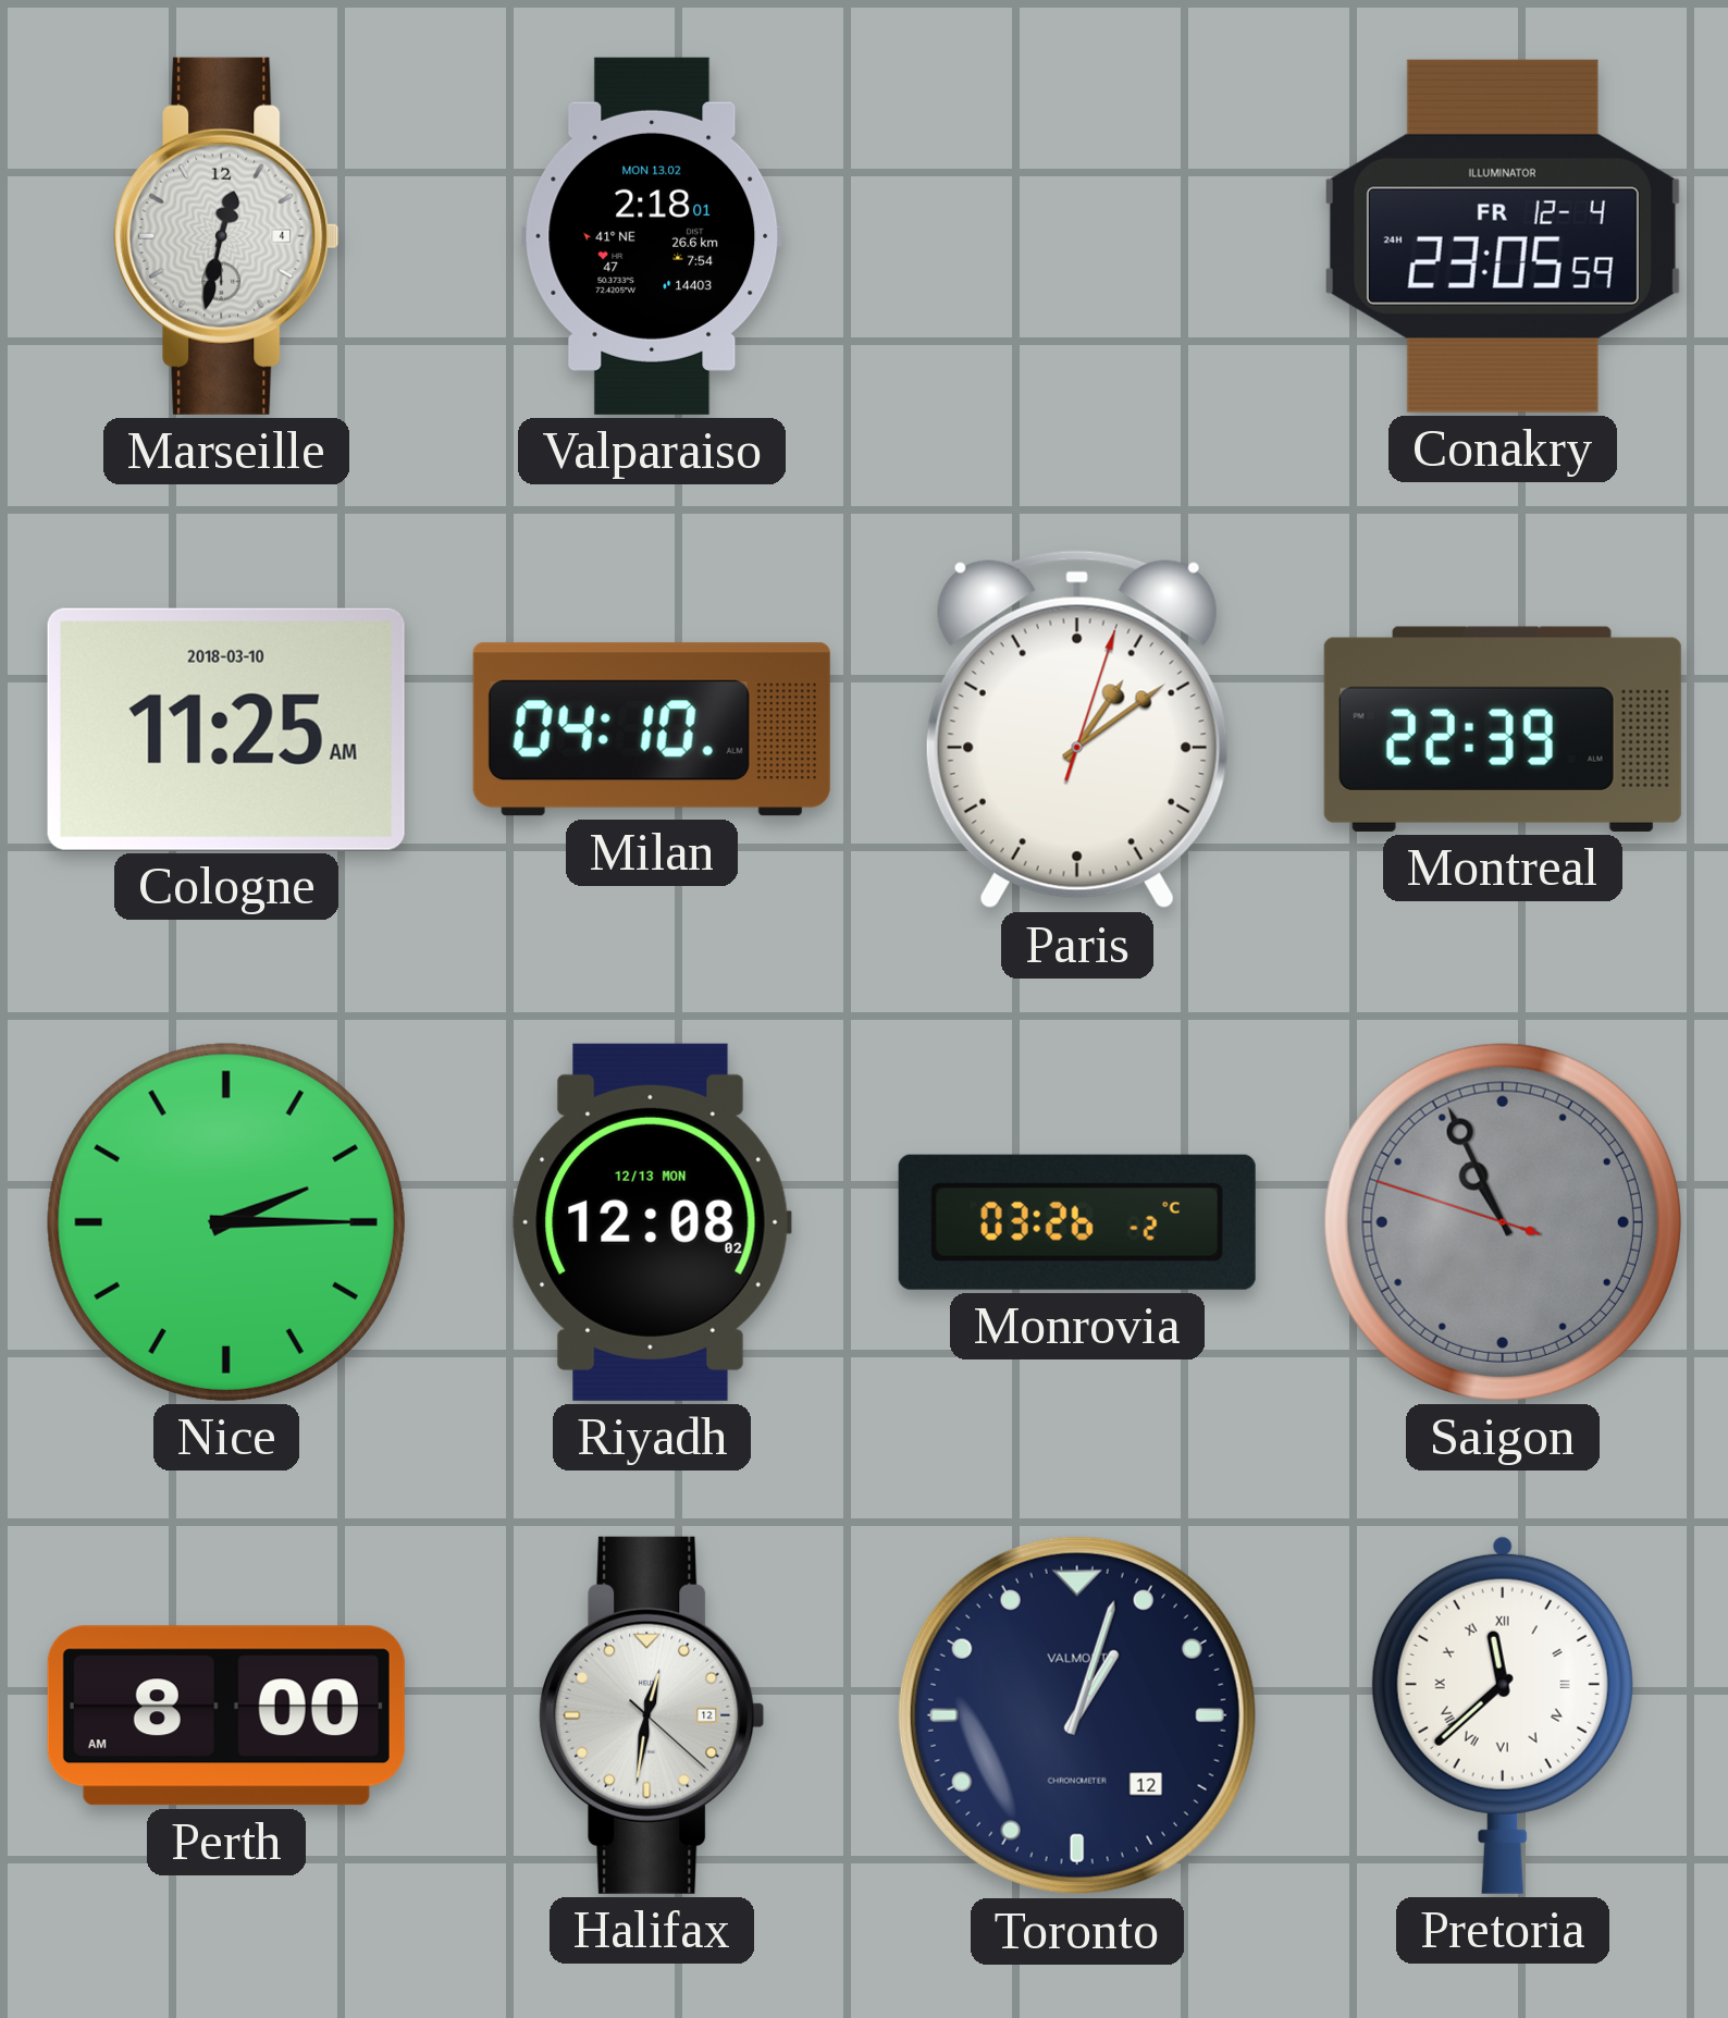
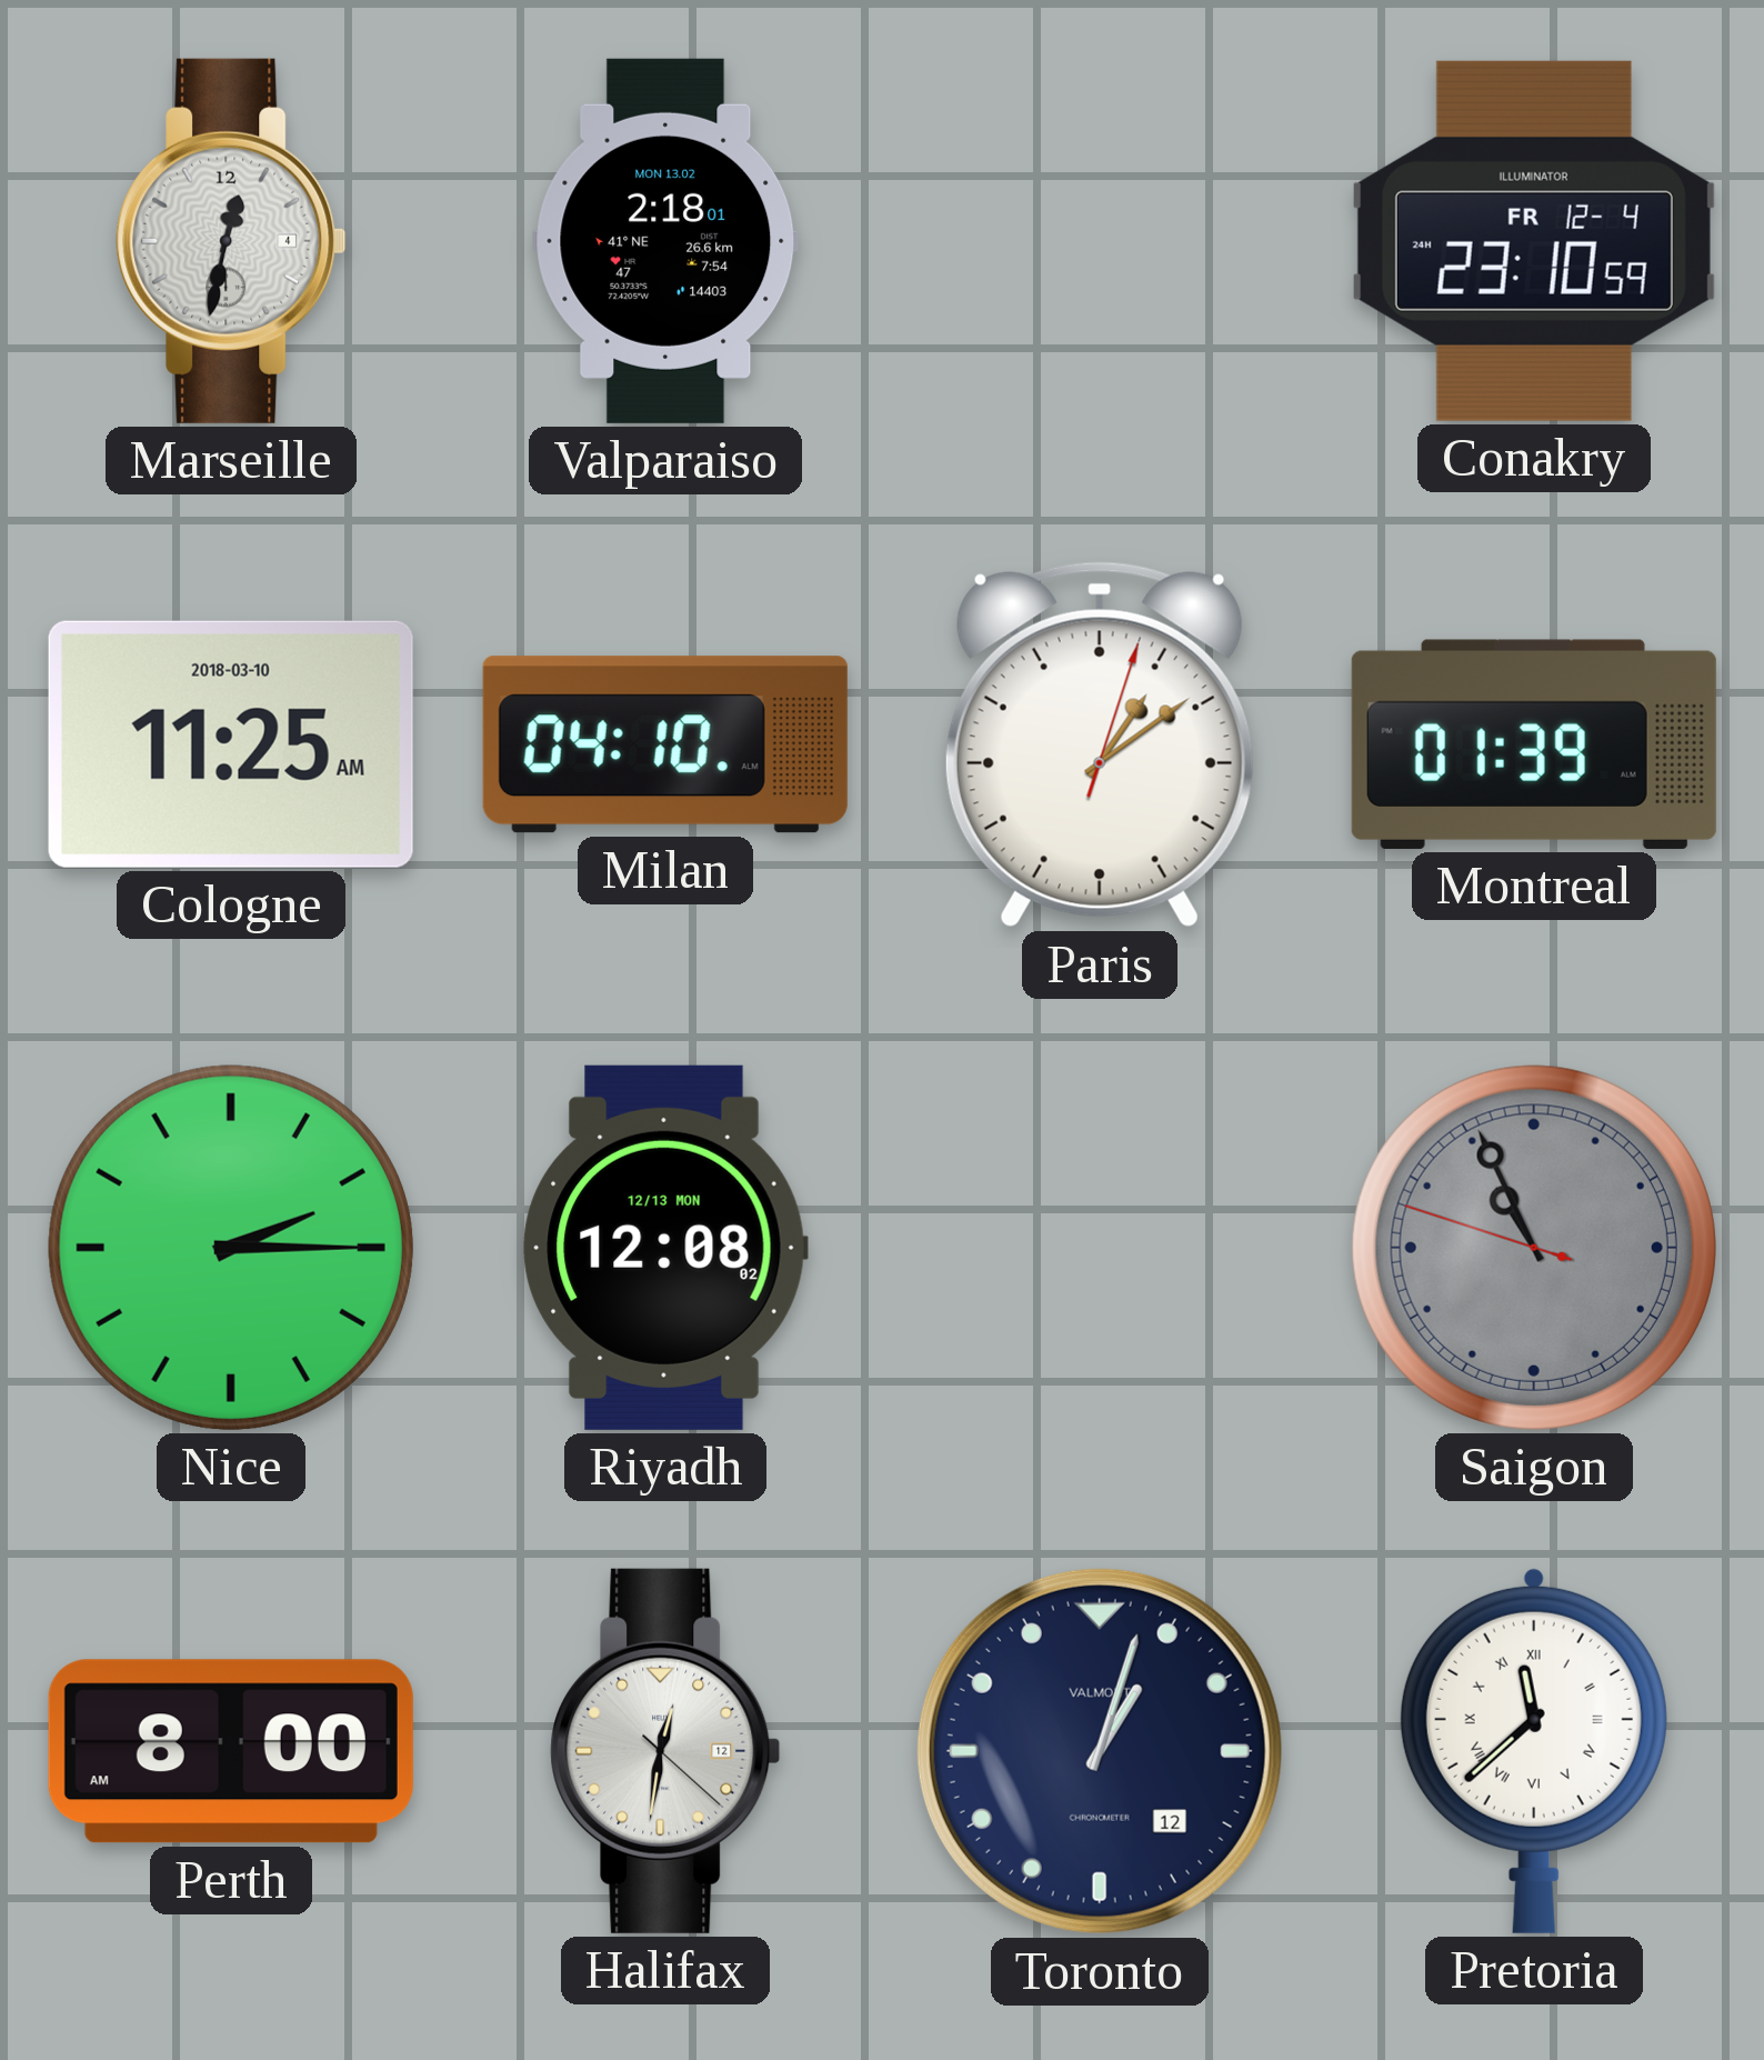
Conakry: 23:05 -> 23:10 (1534, 241)
Montreal: 22:39 -> 01:39 (1534, 744)
Monrovia: 03:26 -> none (1077, 1222)
